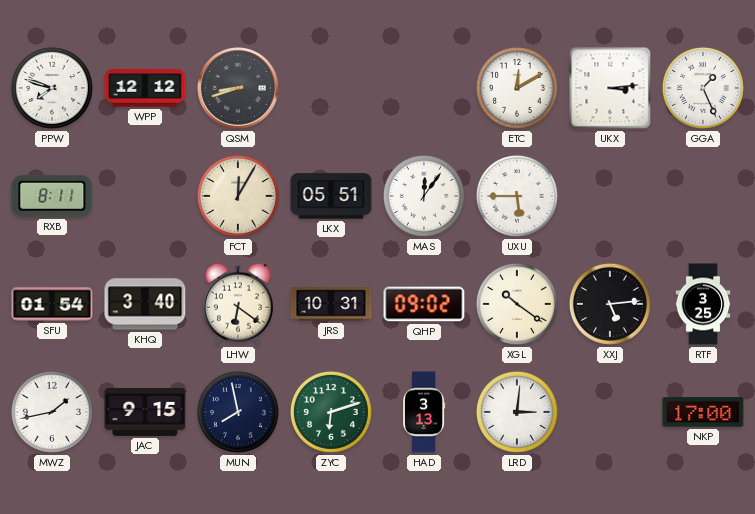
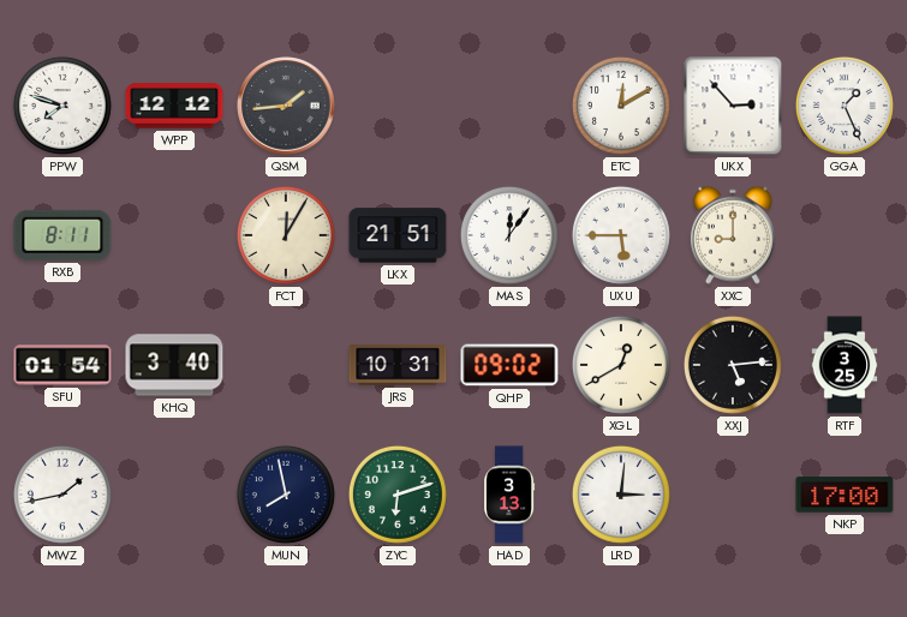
QSM: 8:42 -> 1:44 (286, 106)
UKX: 3:14 -> 2:53 (733, 106)
LKX: 05:51 -> 21:51 (398, 235)
XXC: none -> 9:00 (733, 235)
LHW: 6:21 -> none (238, 304)
XGL: 10:21 -> 12:40 (621, 365)
JAC: 9:15 -> none (145, 412)
